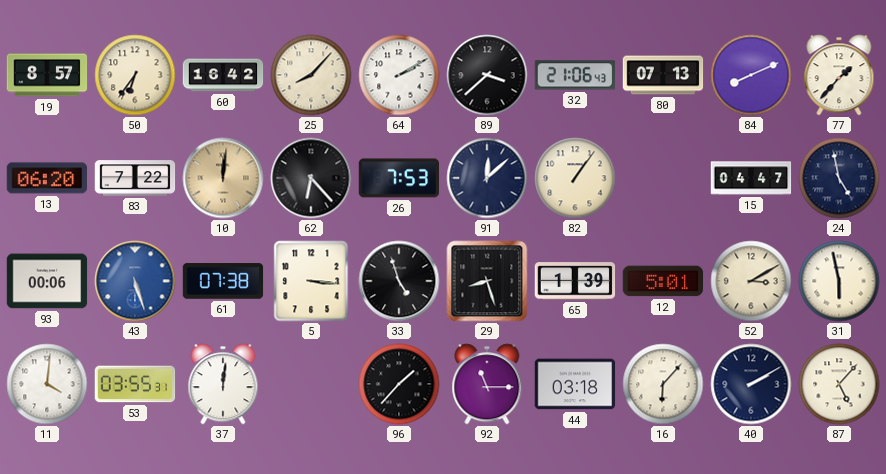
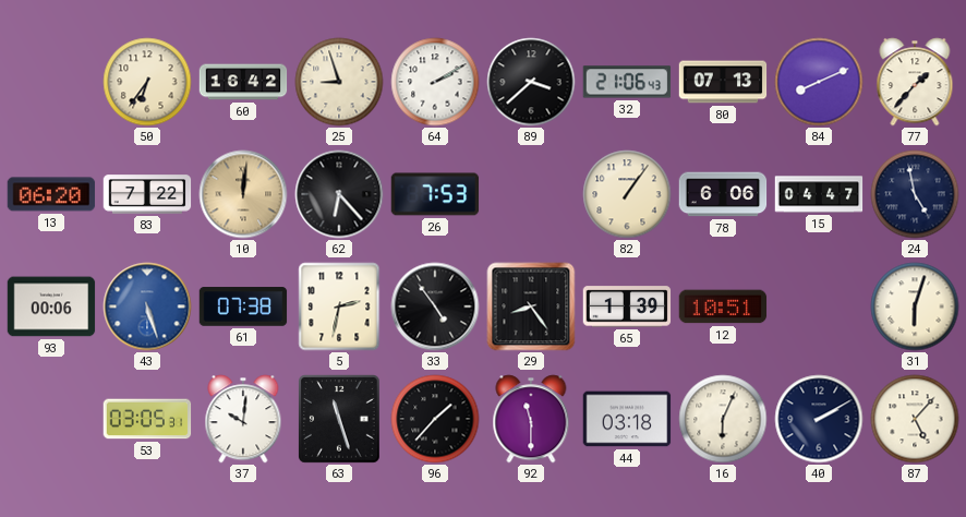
19: 8:57 -> none (47, 75)
25: 8:07 -> 8:57 (339, 82)
91: 12:08 -> none (487, 178)
78: none -> 6:06 (723, 194)
5: 3:16 -> 2:32 (339, 306)
33: 4:57 -> 4:54 (435, 306)
29: 8:27 -> 8:24 (531, 306)
12: 5:01 -> 10:51 (723, 306)
52: 3:10 -> none (751, 281)
31: 5:58 -> 6:03 (915, 306)
11: 4:01 -> none (47, 384)
53: 03:55 -> 03:05 (147, 419)
37: 12:01 -> 10:01 (243, 419)
63: none -> 11:27 (340, 420)
92: 11:15 -> 11:30 (531, 419)
16: 6:07 -> 6:04 (723, 419)
